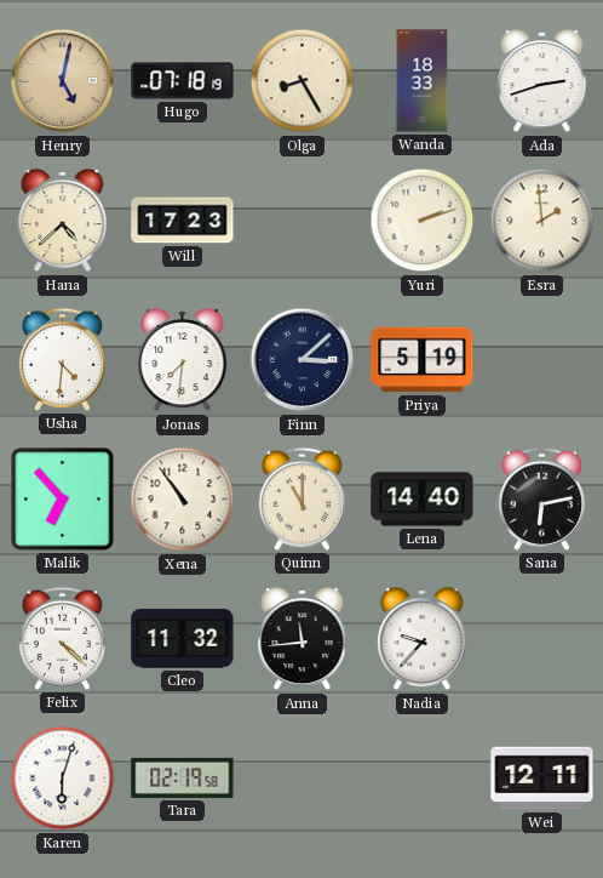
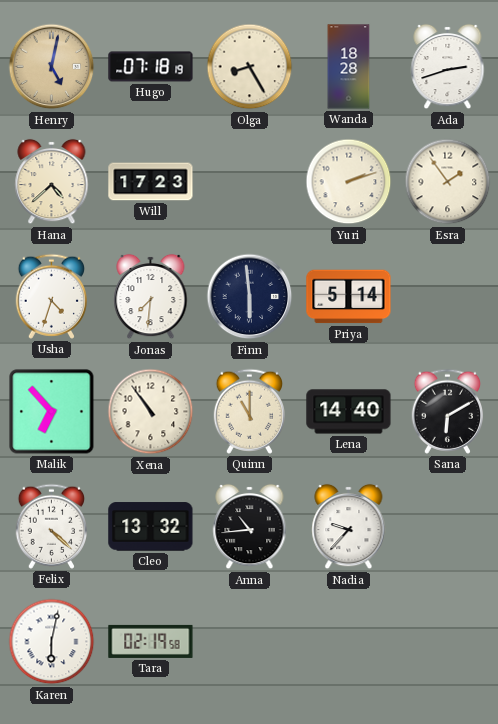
Wanda: 18:33 -> 18:28 (349, 67)
Esra: 1:59 -> 1:54 (448, 182)
Usha: 4:31 -> 4:33 (51, 296)
Finn: 3:08 -> 5:59 (250, 297)
Priya: 5:19 -> 5:14 (349, 297)
Sana: 6:13 -> 6:10 (447, 411)
Cleo: 11:32 -> 13:32 (151, 527)
Anna: 11:44 -> 10:44 (250, 527)
Karen: 6:03 -> 6:02 (52, 642)
Wei: 12:11 -> none (542, 779)
